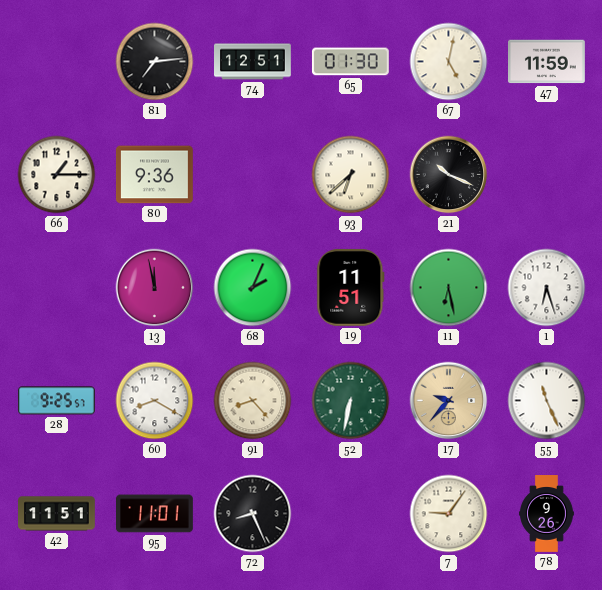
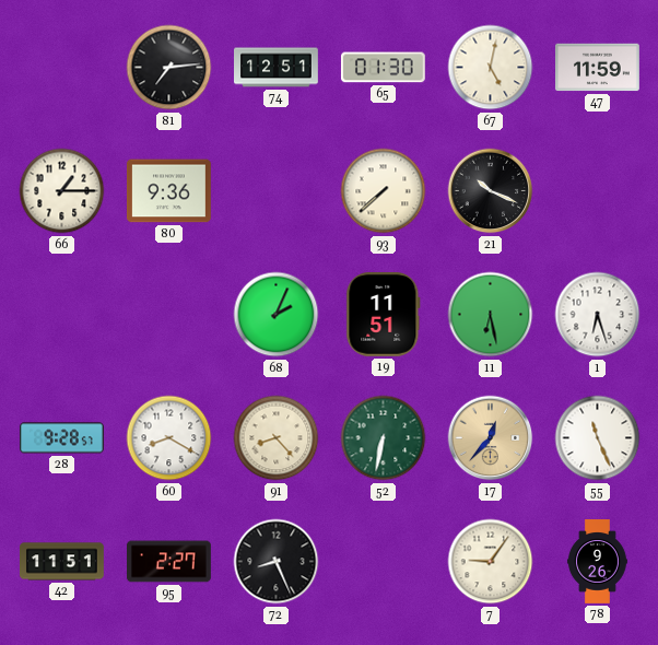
93: 6:38 -> 7:38 (384, 191)
13: 11:58 -> none (155, 288)
28: 9:25 -> 9:28 (62, 438)
17: 9:37 -> 12:37 (491, 438)
95: 11:01 -> 2:27 (169, 562)
